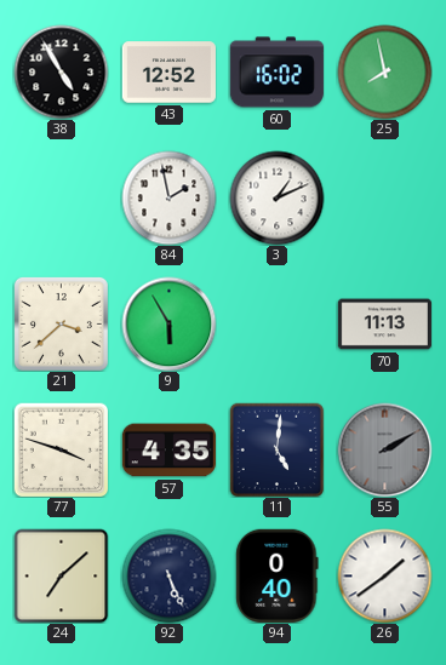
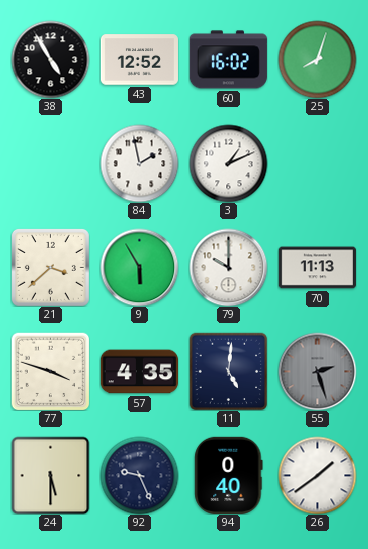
25: 7:58 -> 8:03 (317, 59)
79: none -> 10:00 (228, 267)
55: 2:10 -> 2:27 (317, 371)
24: 7:08 -> 5:30 (50, 475)
92: 5:26 -> 9:26 (139, 475)
